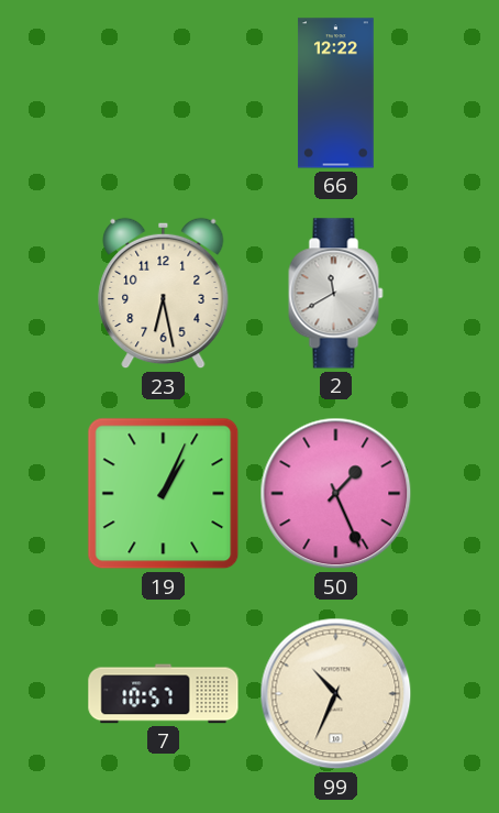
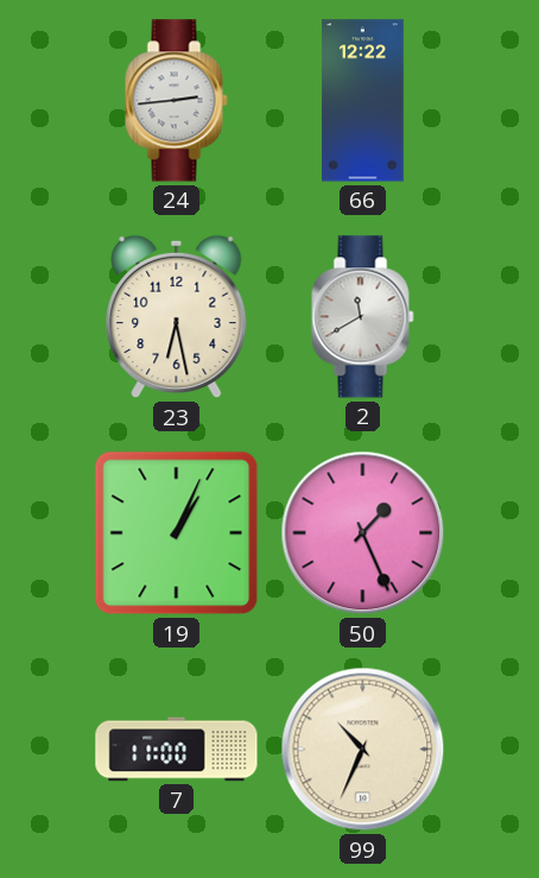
24: none -> 2:44 (177, 101)
7: 10:57 -> 11:00 (177, 750)
